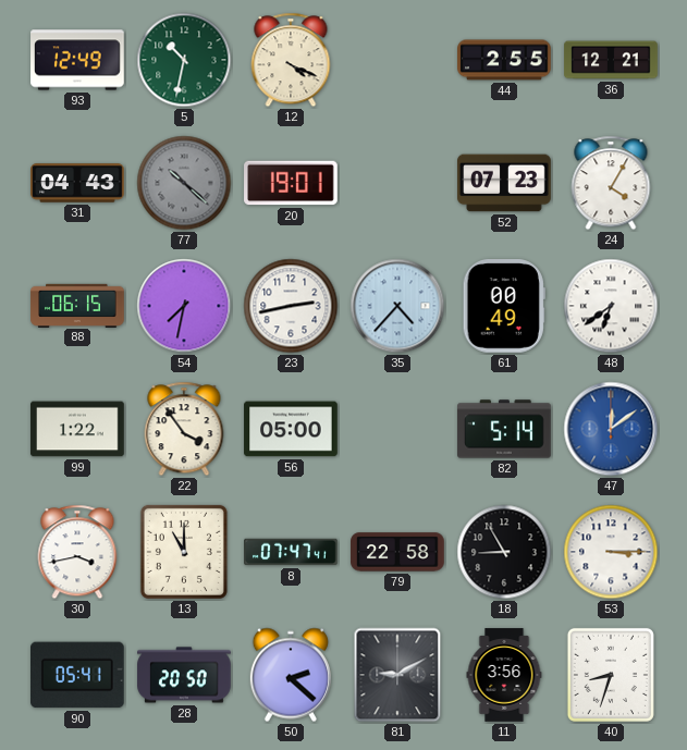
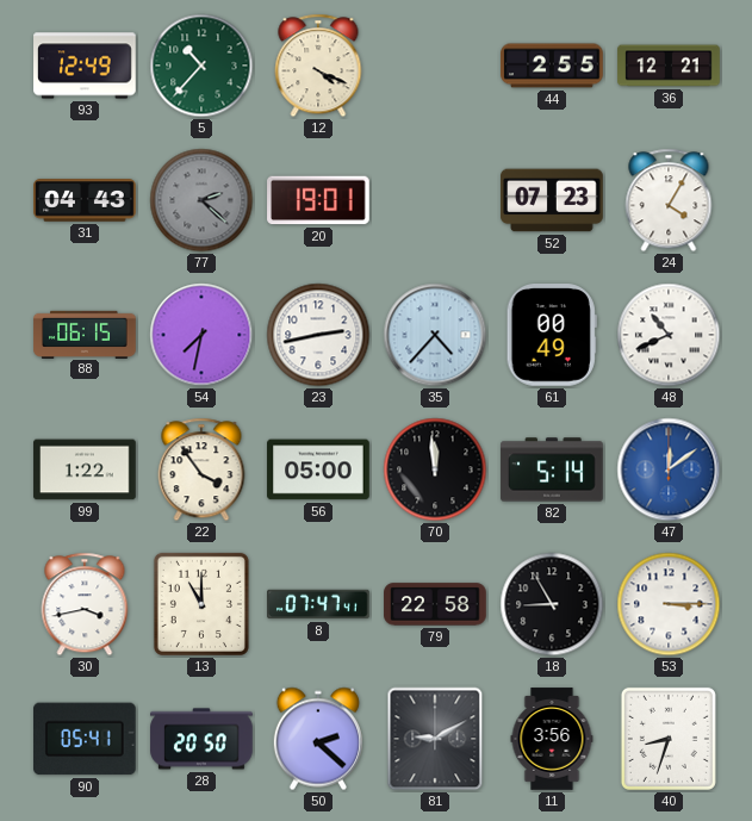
5: 10:32 -> 10:37 (201, 66)
77: 10:22 -> 2:22 (201, 200)
48: 6:39 -> 10:41 (669, 335)
70: none -> 11:59 (435, 469)
